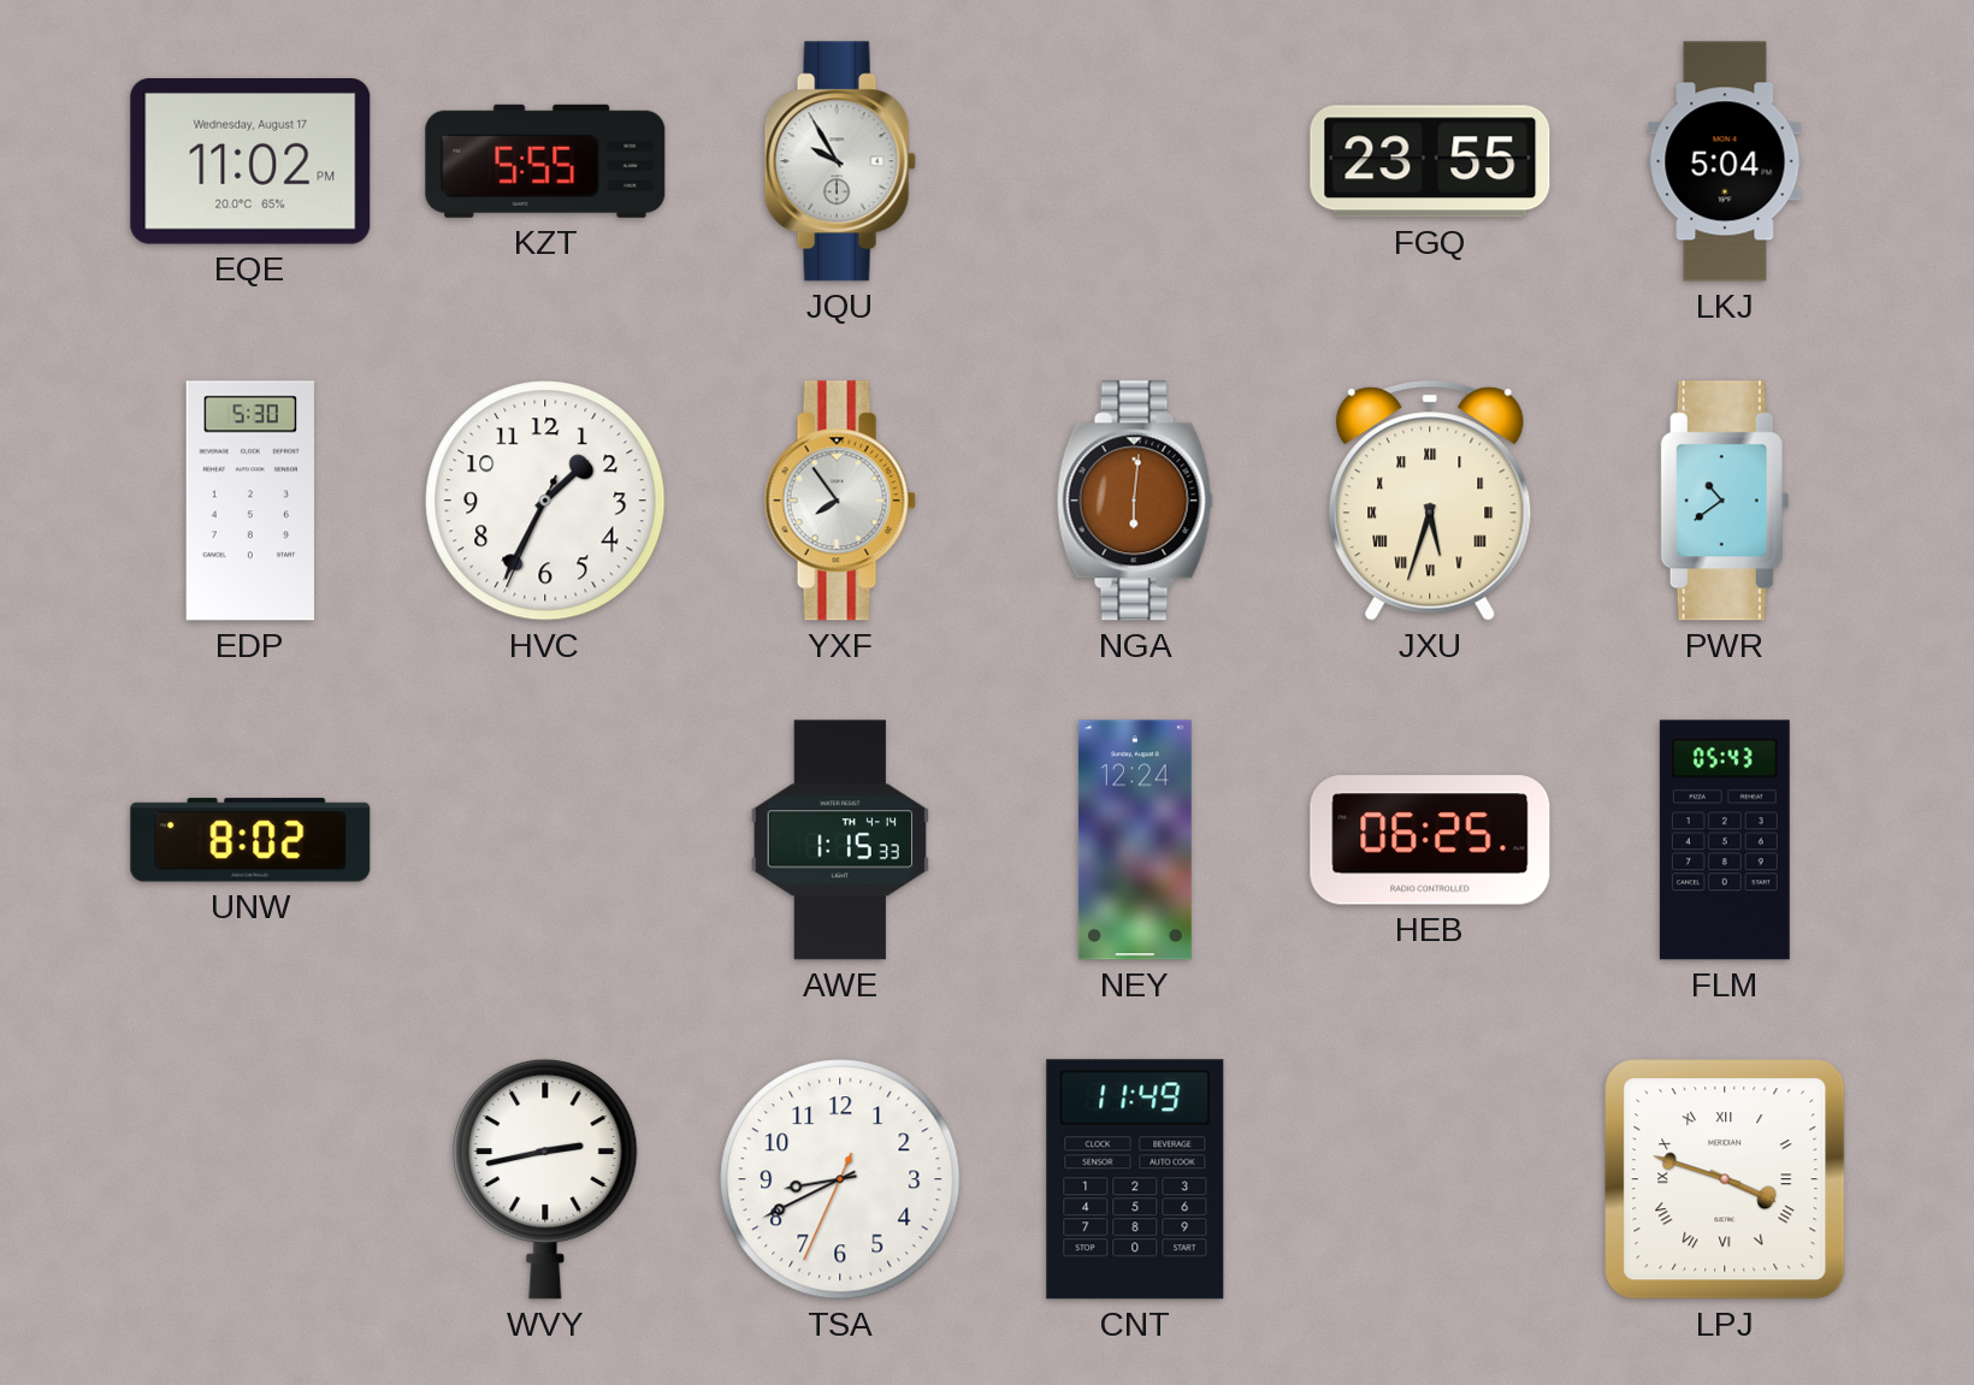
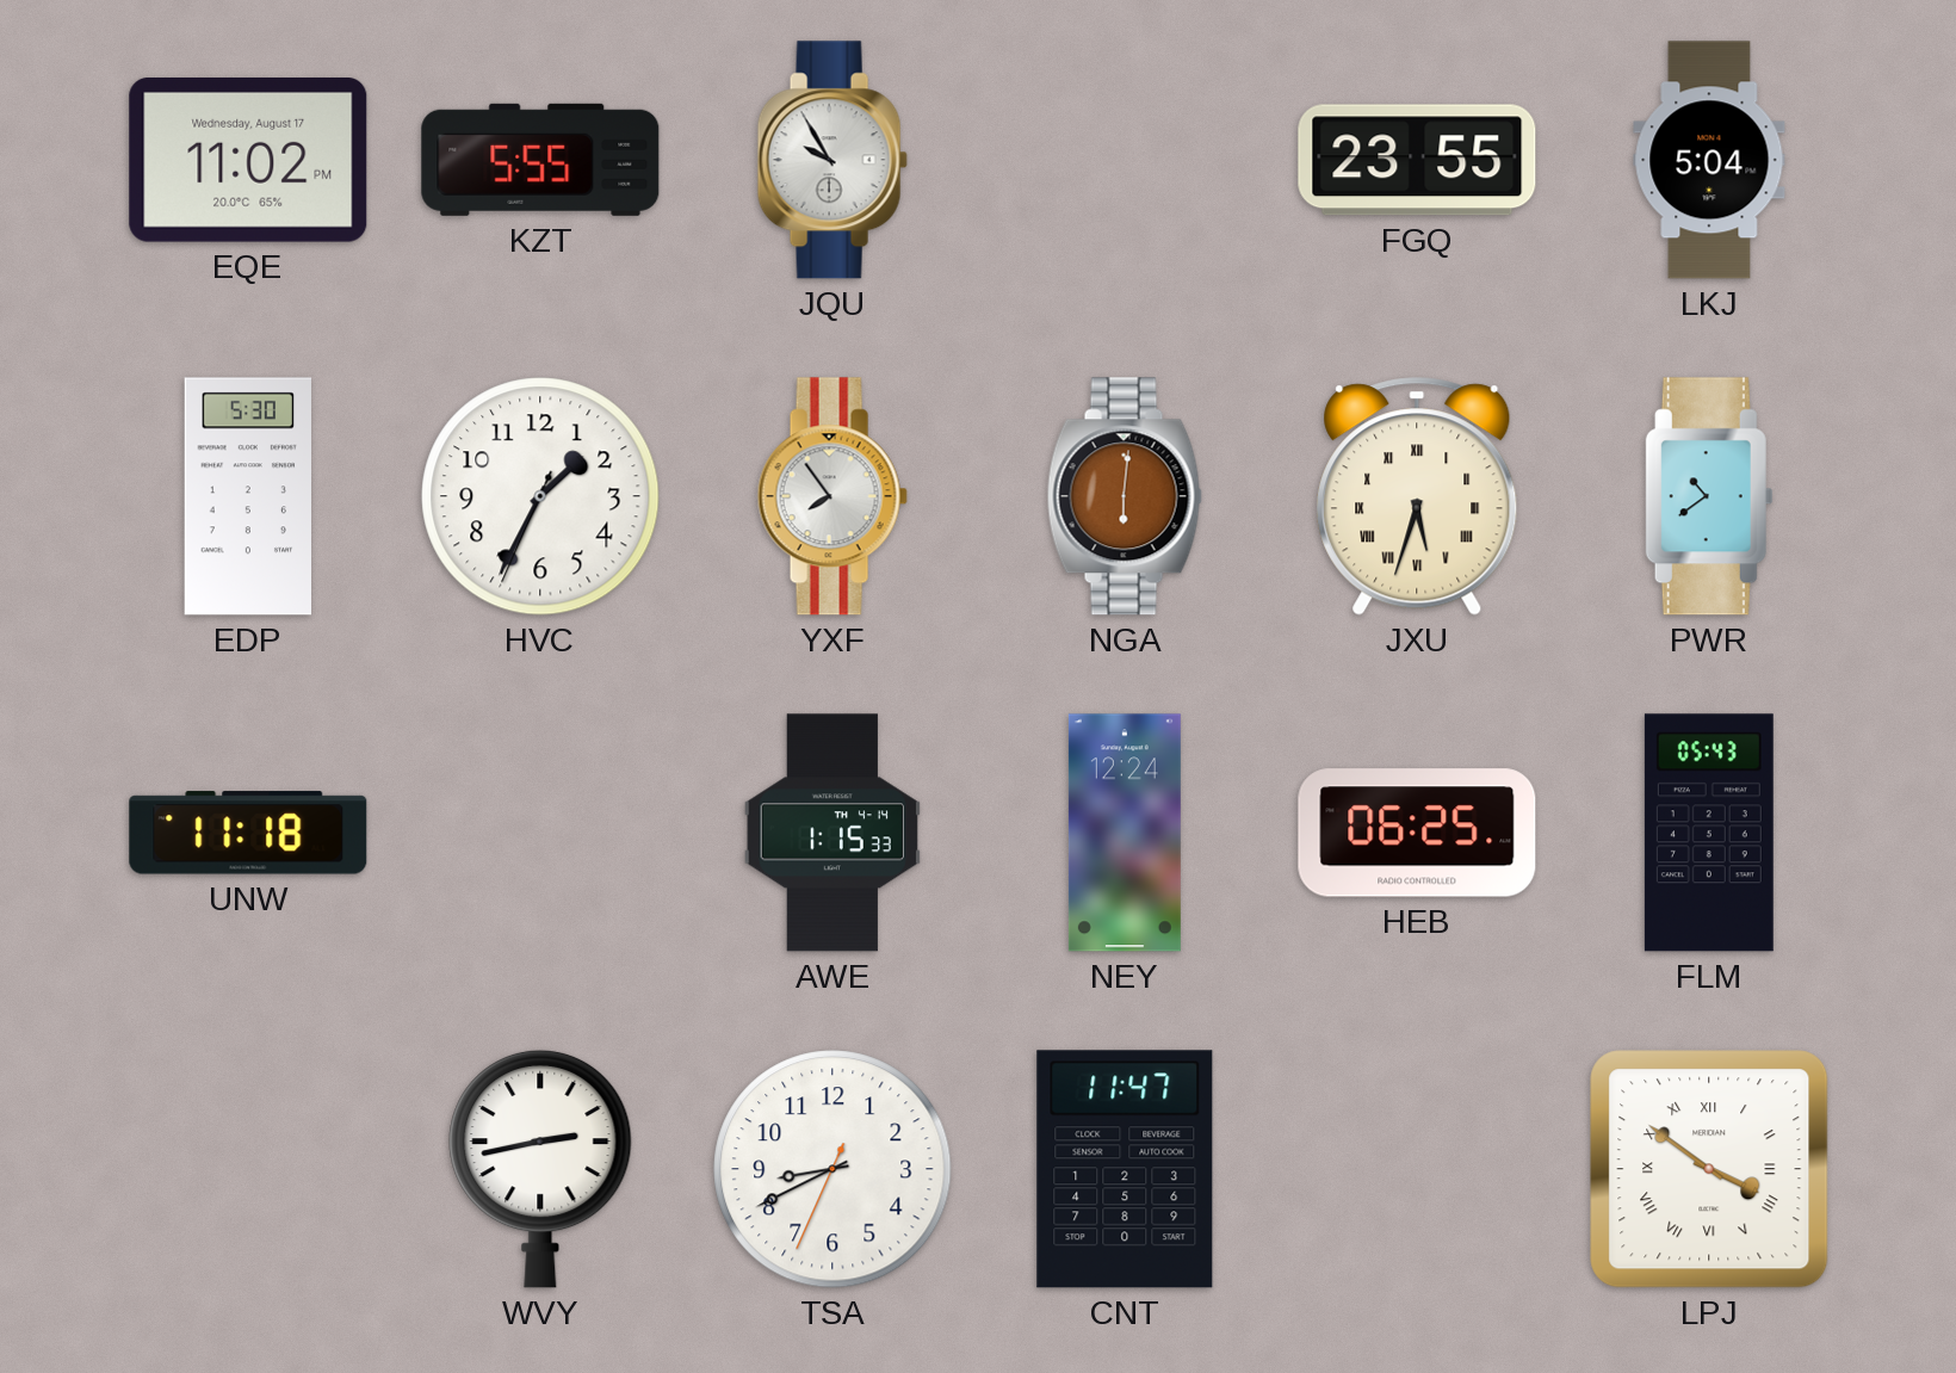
UNW: 8:02 -> 11:18 (248, 833)
CNT: 11:49 -> 11:47 (1125, 1169)
LPJ: 3:48 -> 3:51 (1709, 1169)
